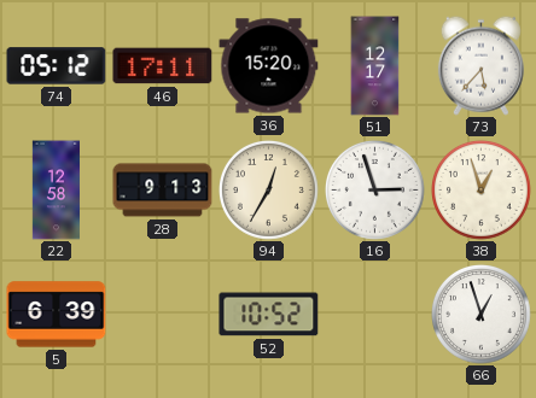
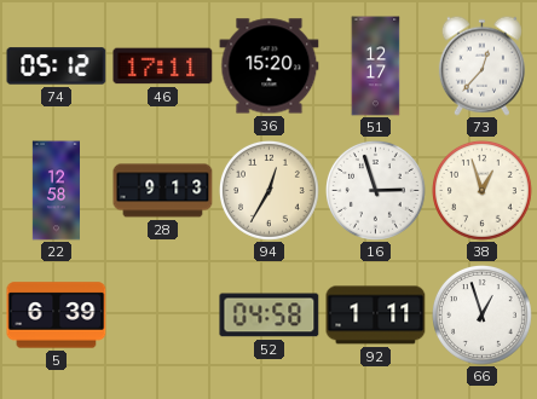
73: 5:37 -> 12:37 (481, 65)
52: 10:52 -> 04:58 (270, 316)
92: none -> 1:11 (376, 316)
